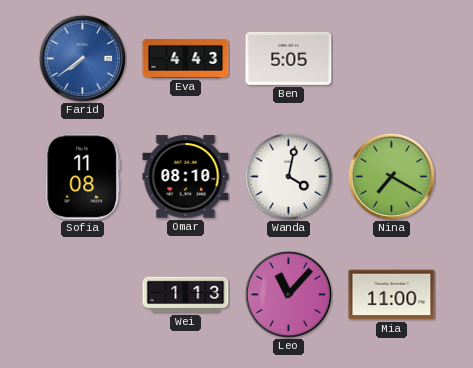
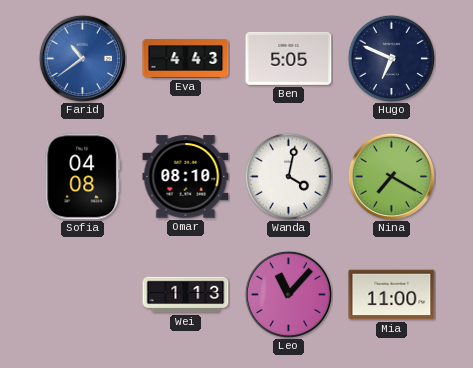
Farid: 7:39 -> 10:39 (82, 58)
Hugo: none -> 6:49 (391, 58)
Sofia: 11:08 -> 04:08 (83, 177)
